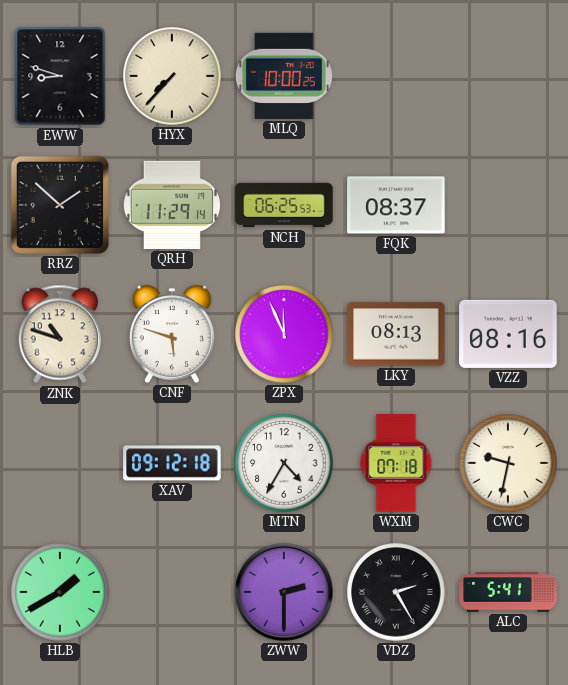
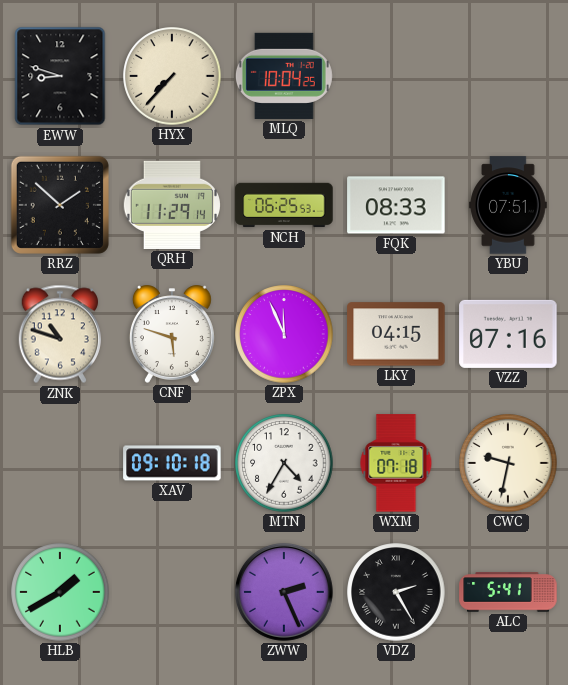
MLQ: 10:00 -> 10:04 (284, 76)
FQK: 08:37 -> 08:33 (396, 205)
YBU: none -> 07:51 (508, 205)
LKY: 08:13 -> 04:15 (396, 334)
VZZ: 08:16 -> 07:16 (508, 334)
XAV: 09:12 -> 09:10 (172, 463)
ZWW: 2:30 -> 2:26 (284, 592)
